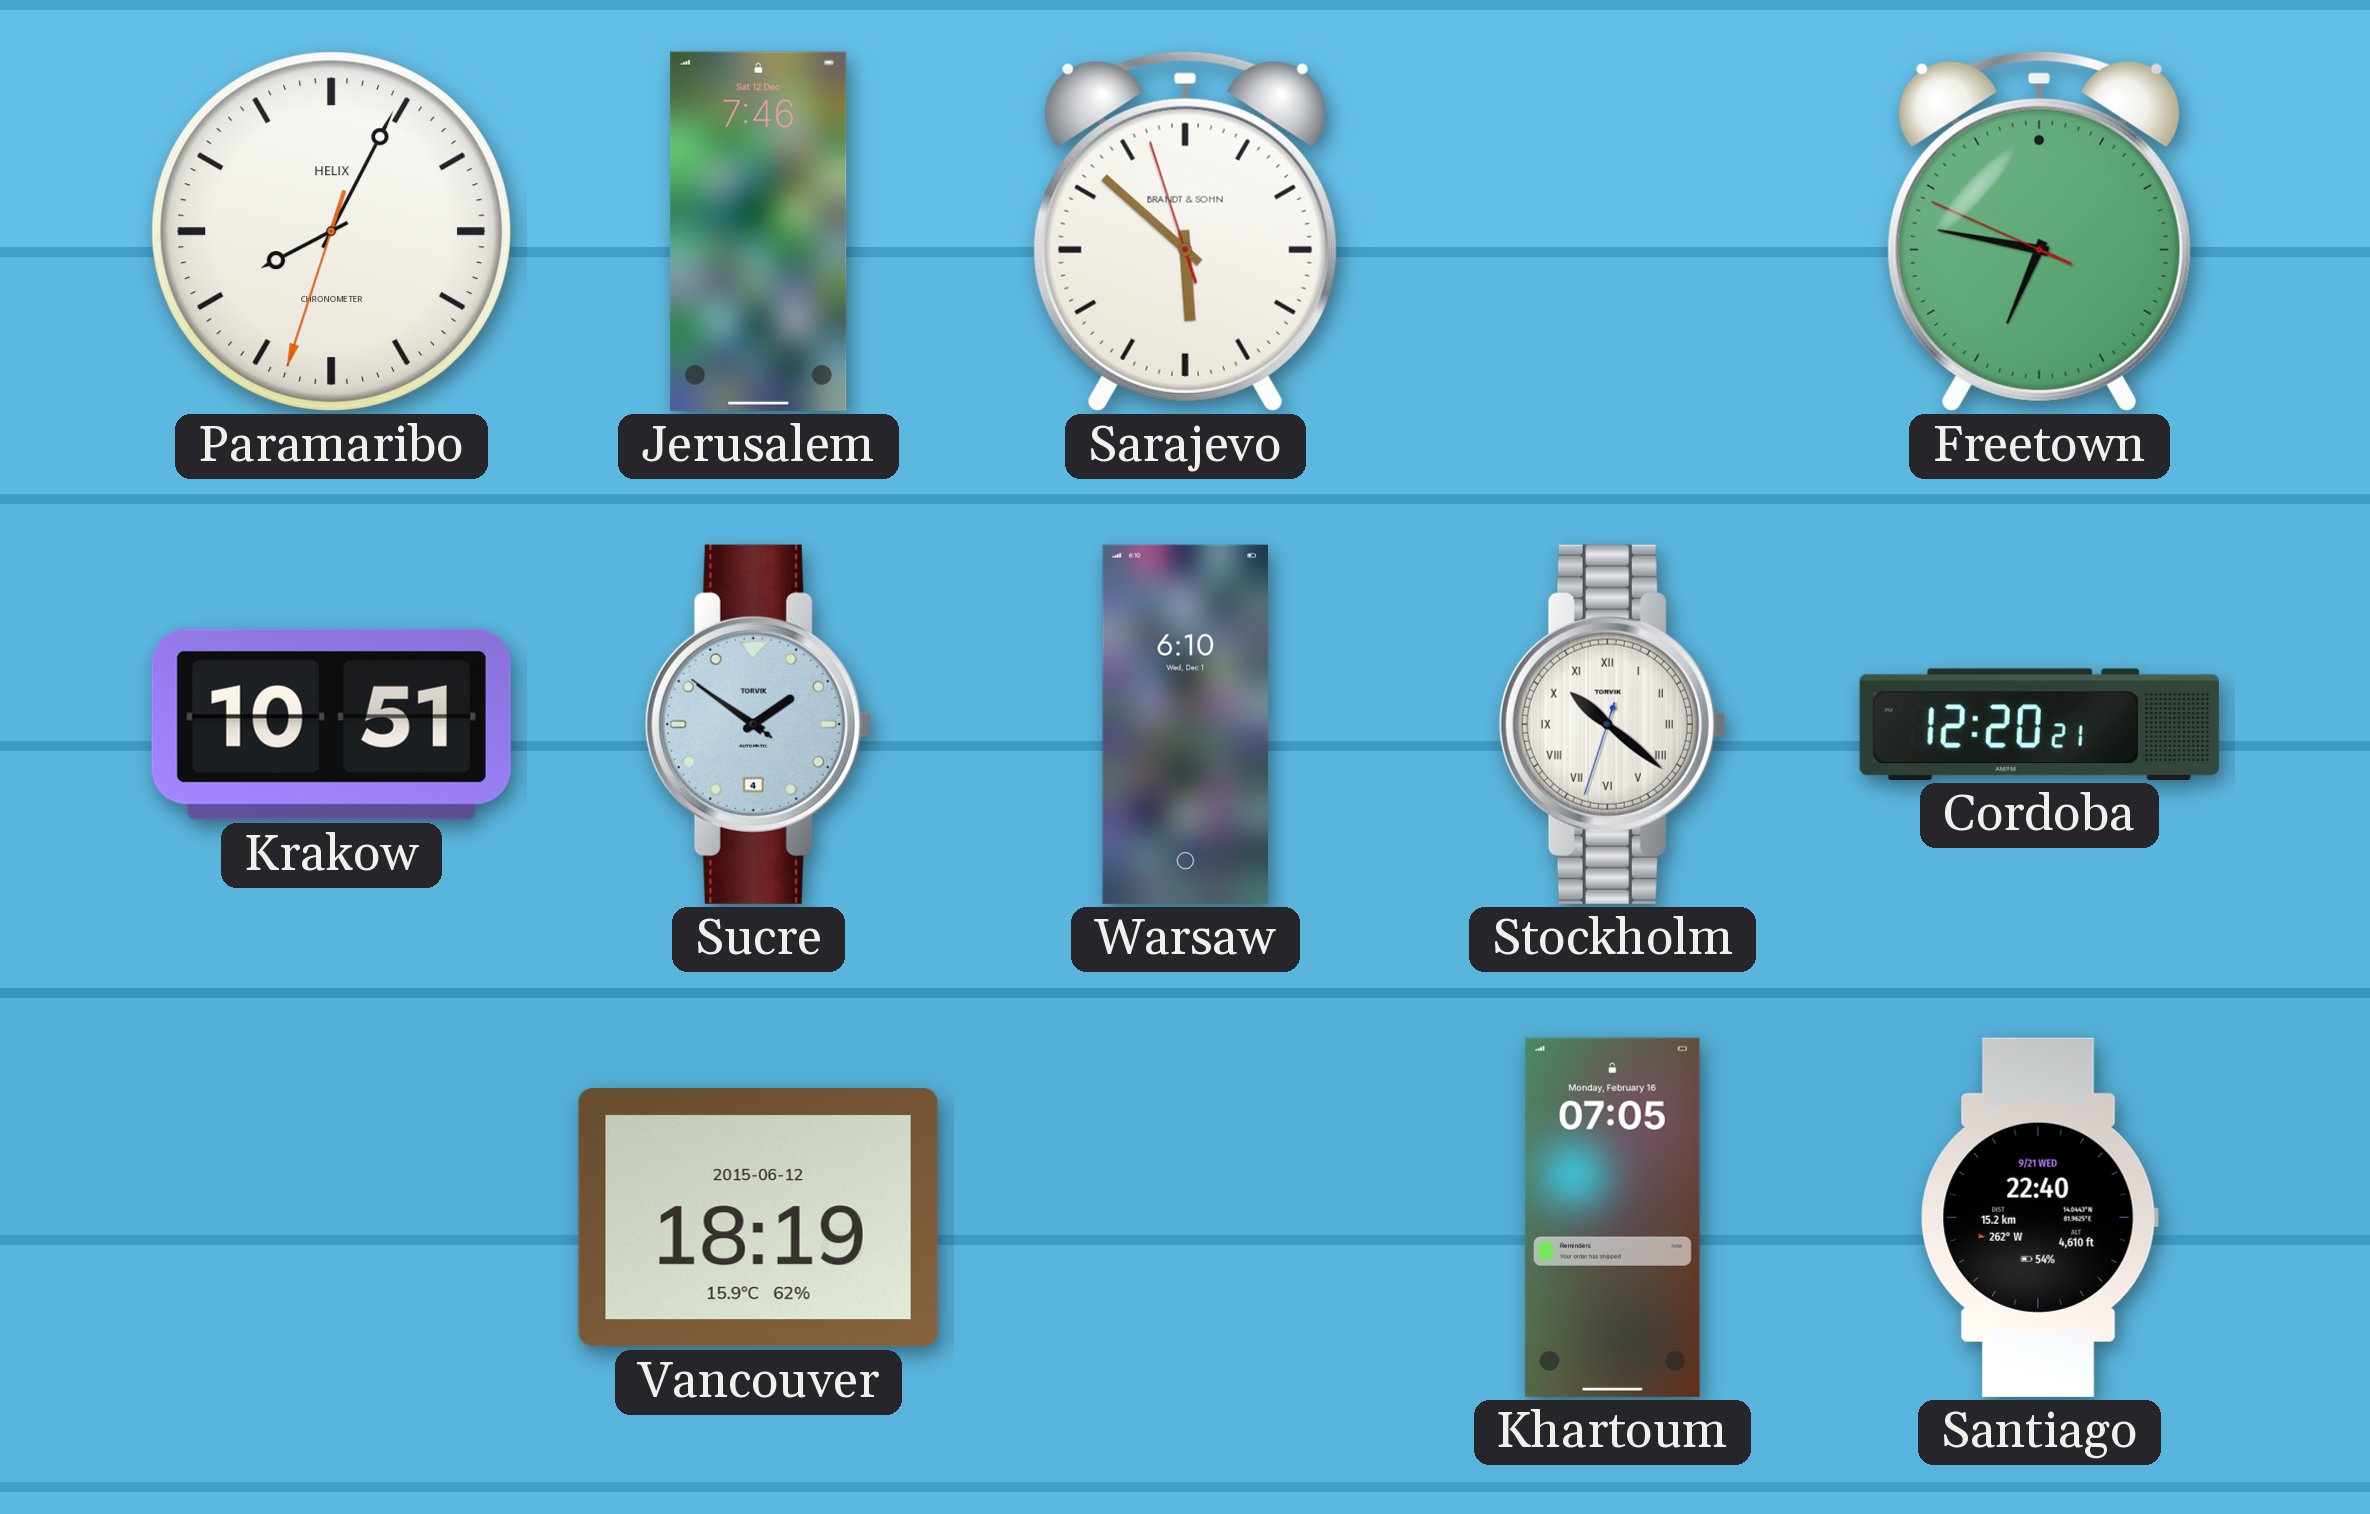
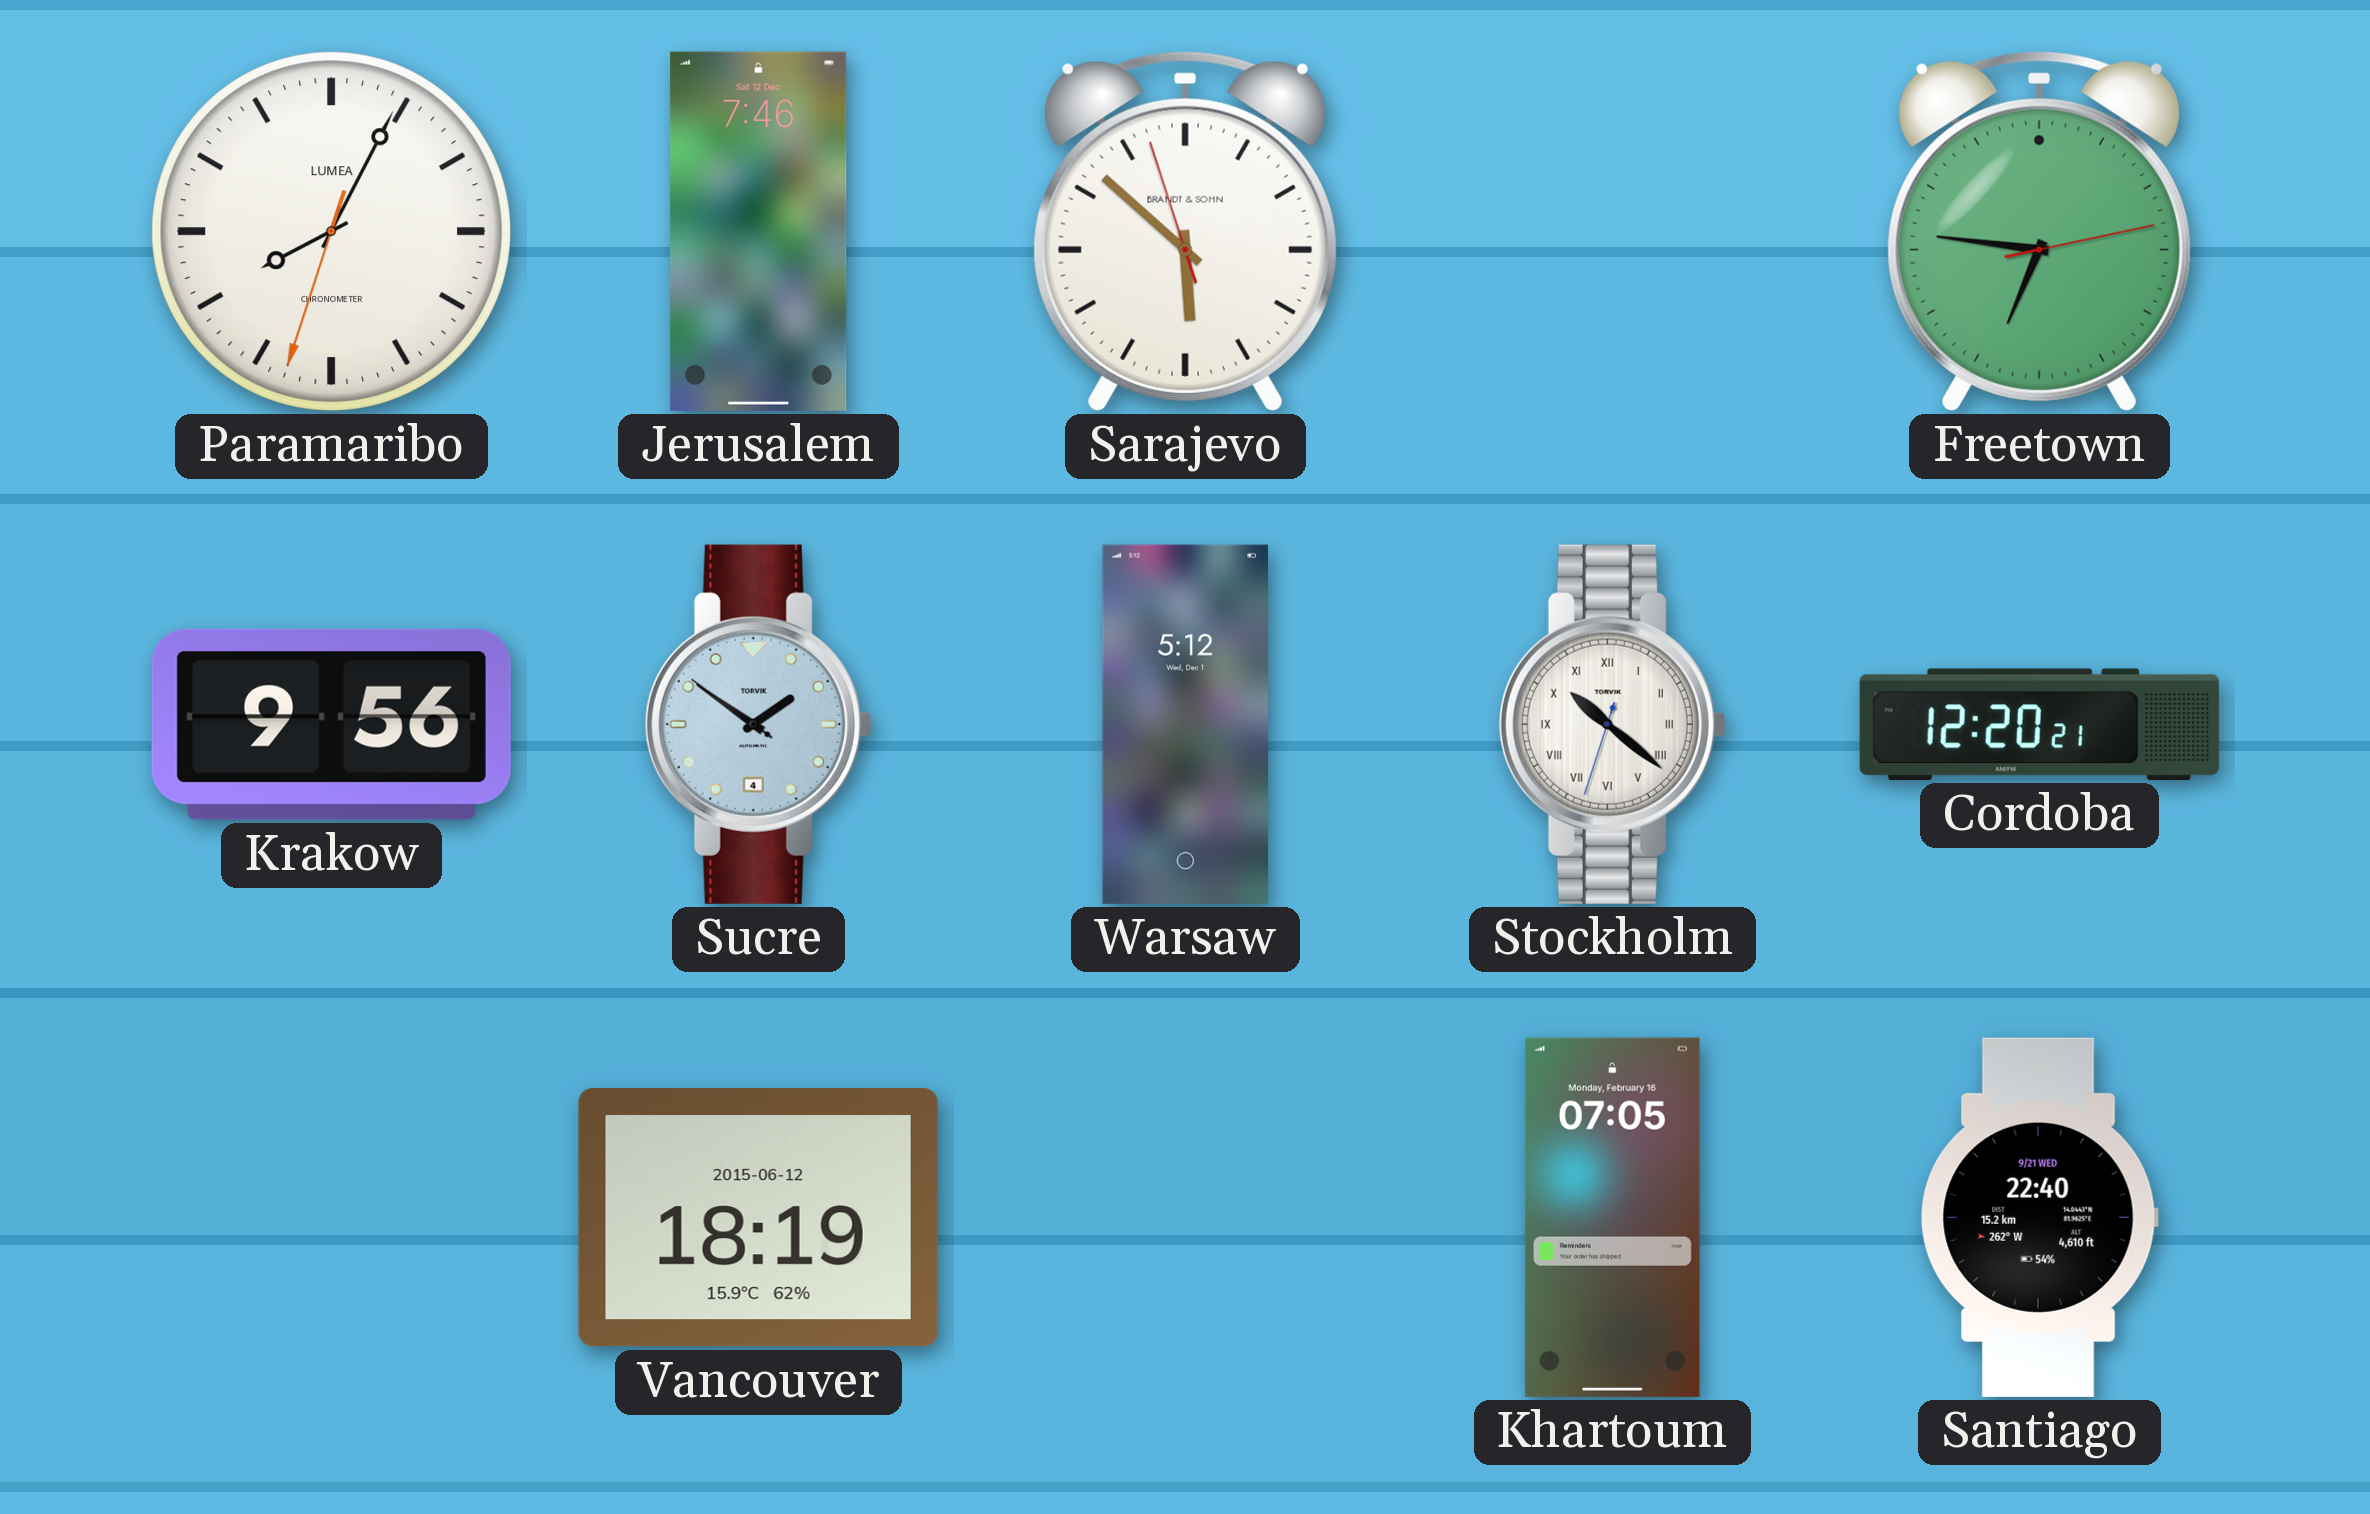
Paramaribo brand: HELIX -> LUMEA (331, 231)
Freetown: 6:46:49 -> 6:46:13 (2039, 231)
Krakow: 10:51 -> 9:56 (331, 724)
Warsaw: 6:10 -> 5:12 (1185, 724)
